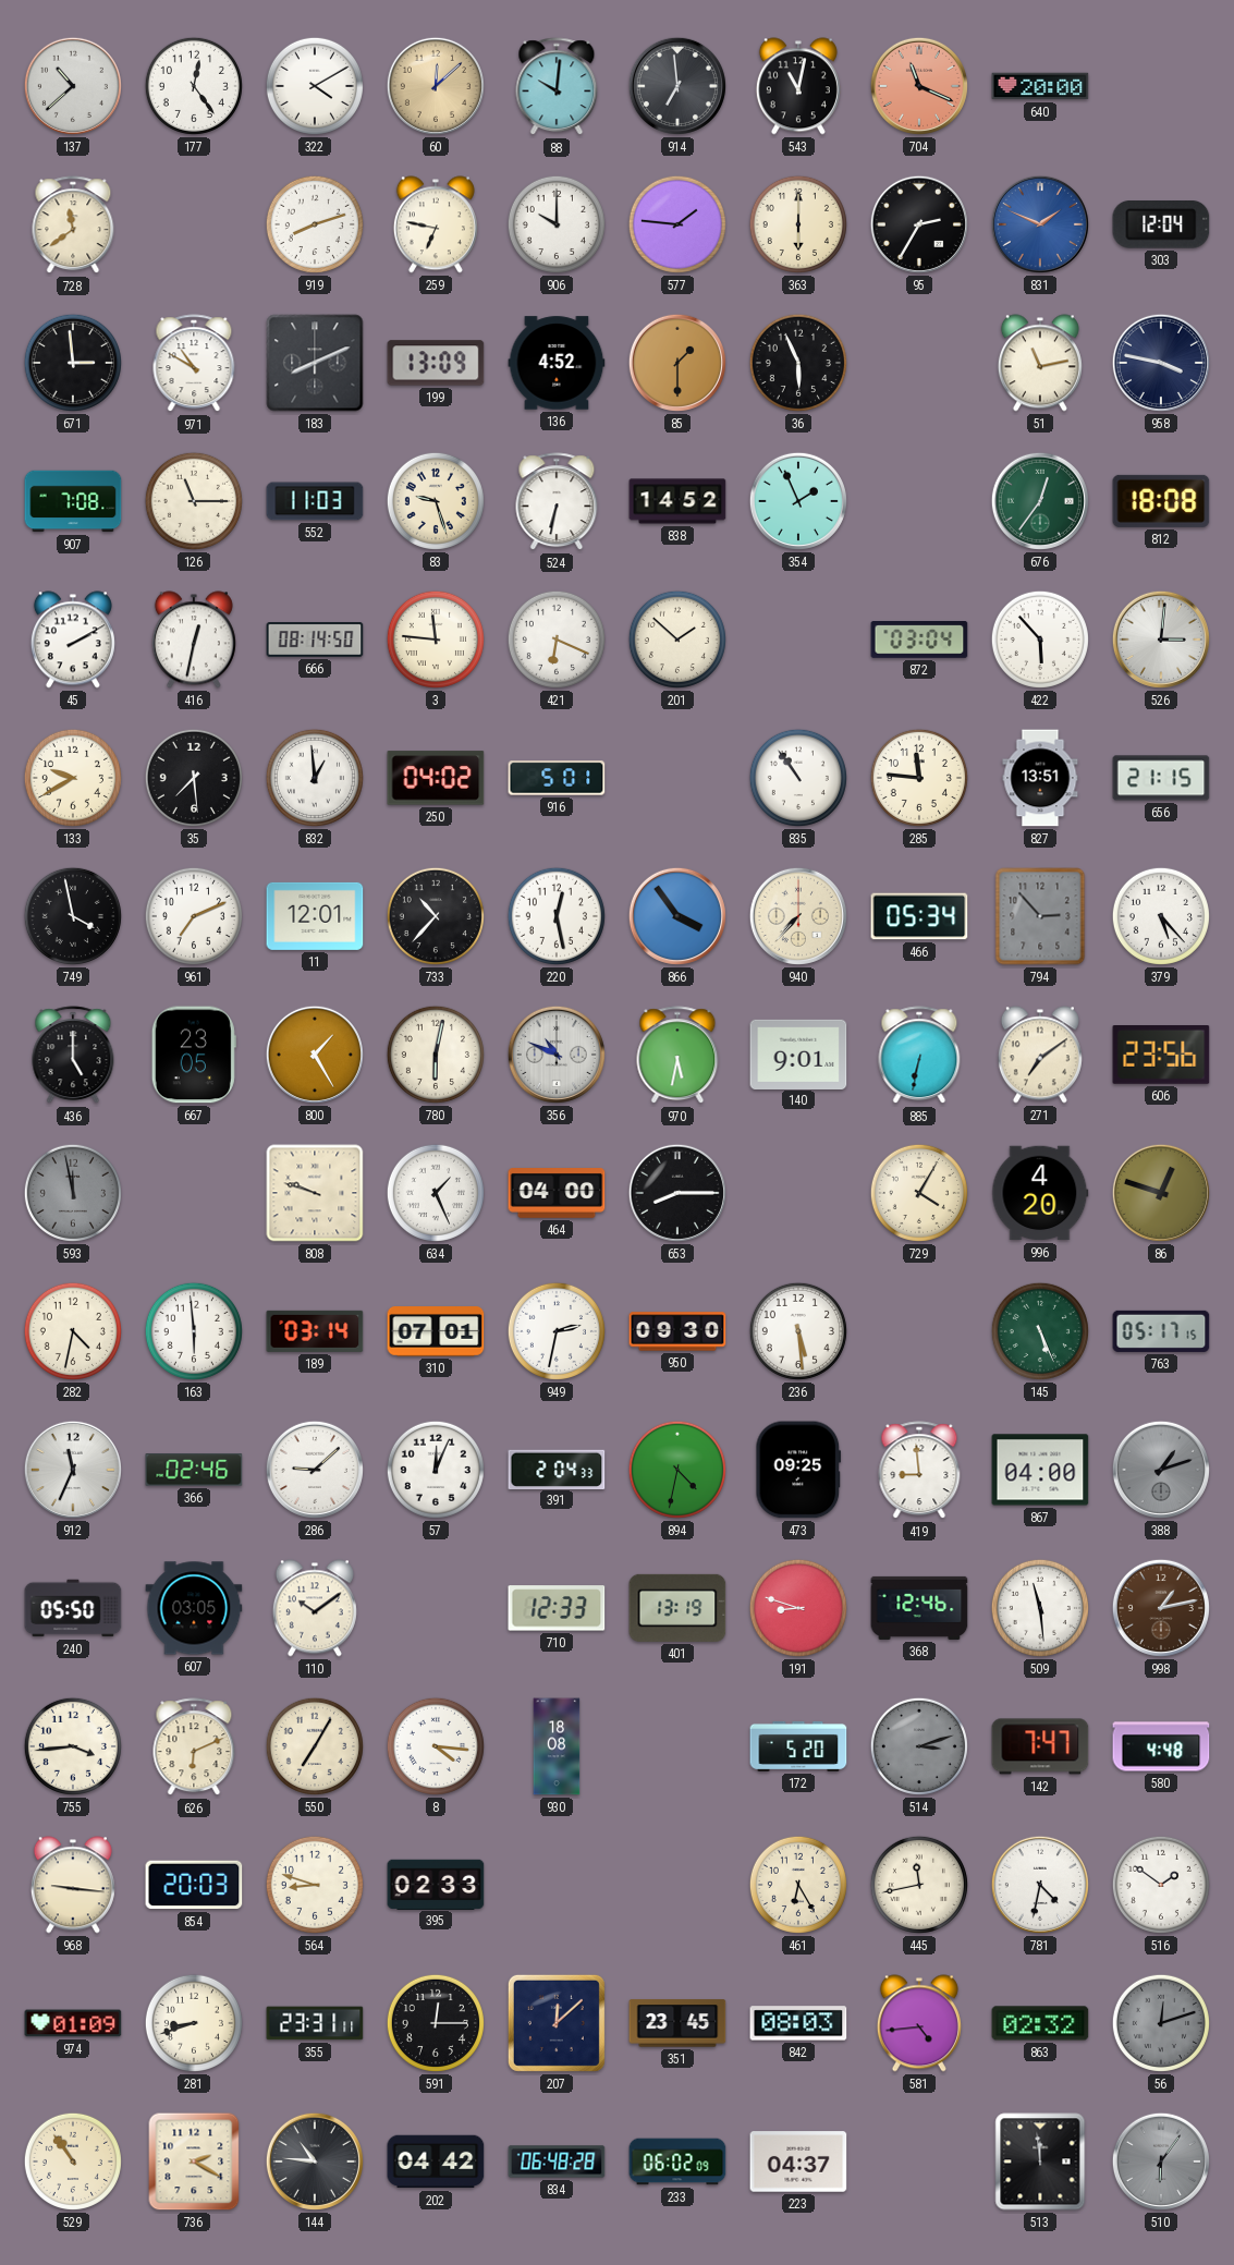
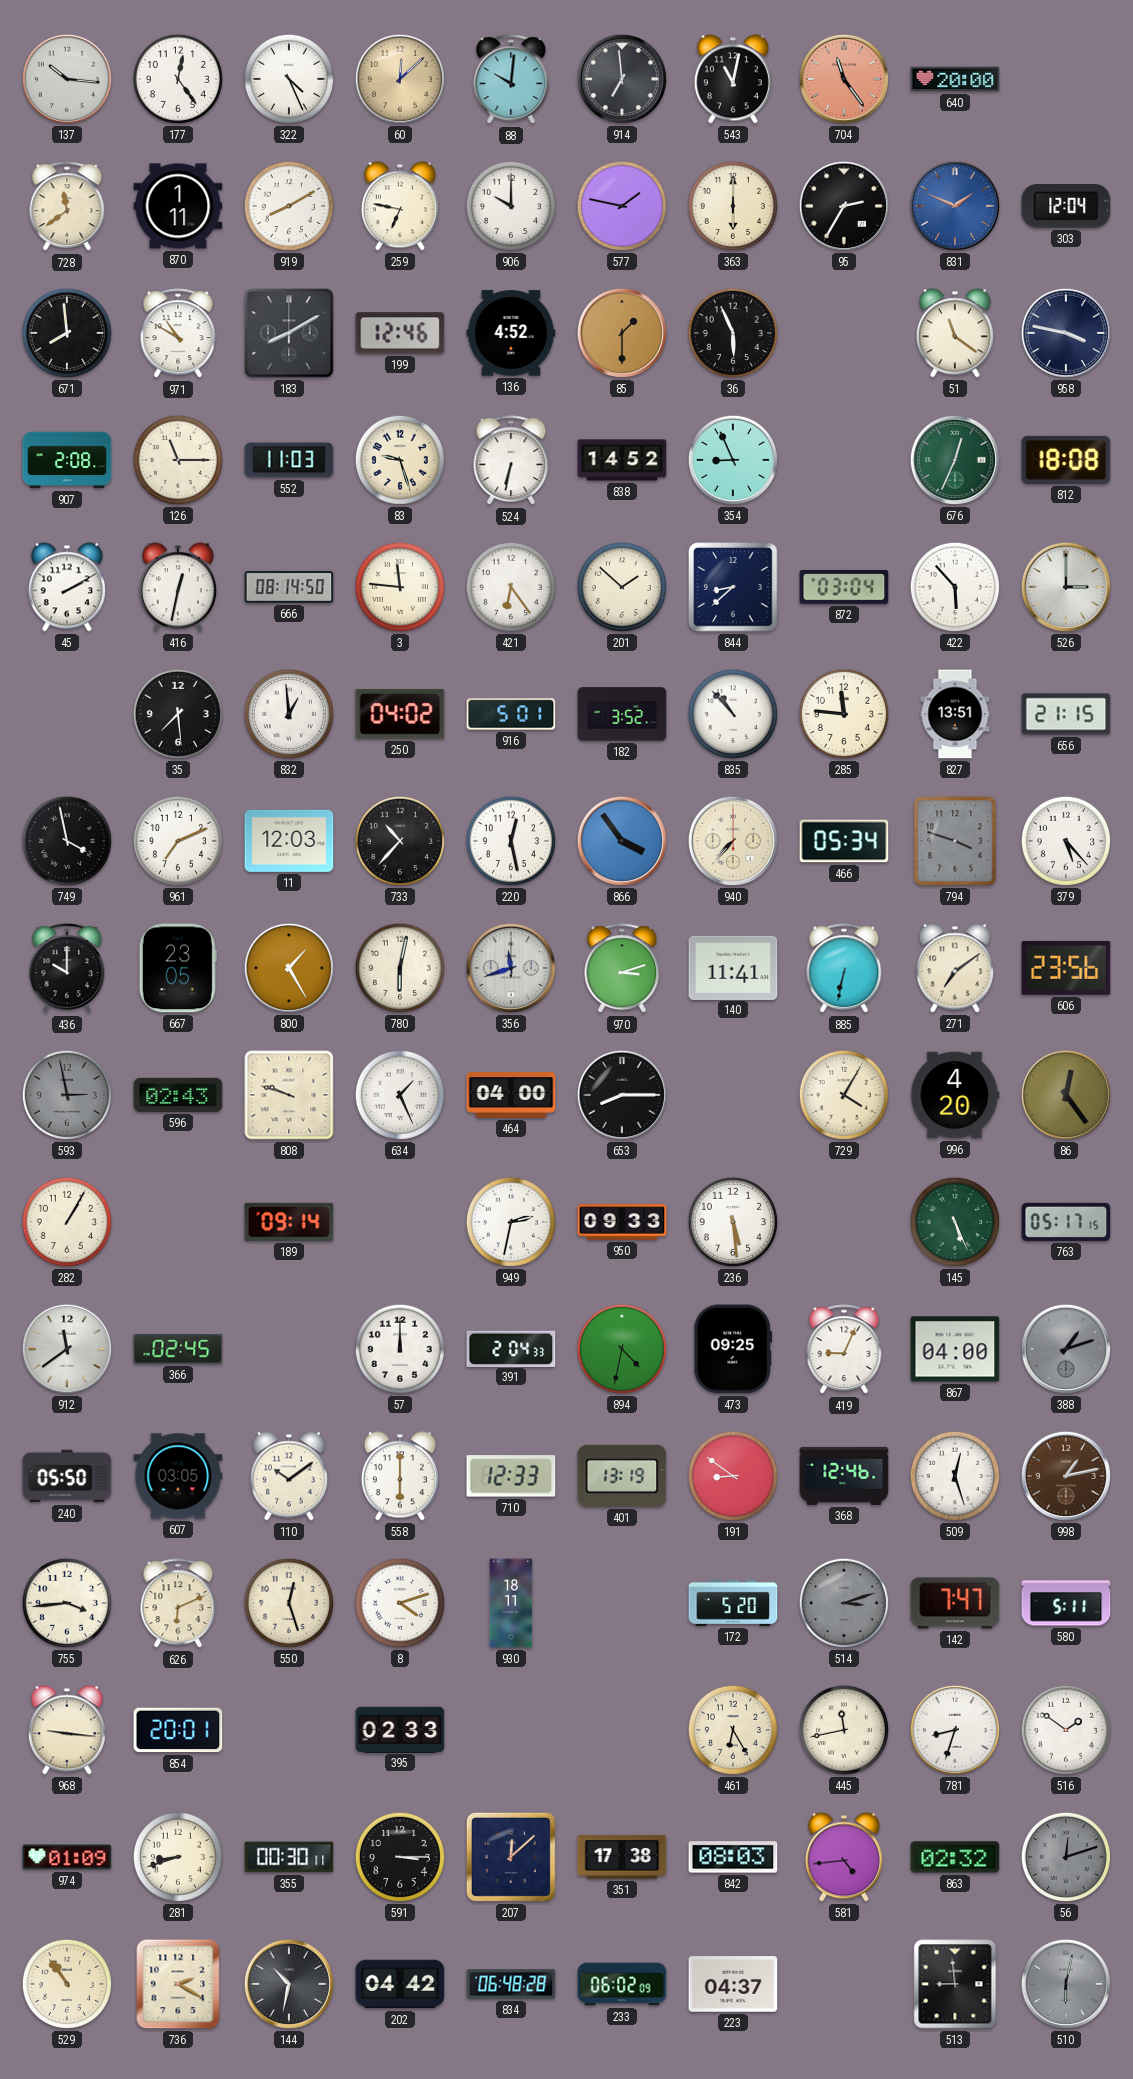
137: 10:38 -> 10:16 (67, 79)
322: 4:10 -> 4:26 (289, 79)
704: 11:19 -> 11:24 (844, 79)
870: none -> 1:11 (178, 206)
919: 8:12 -> 8:10 (289, 206)
577: 1:46 -> 1:47 (622, 206)
671: 2:59 -> 7:59 (67, 333)
183: 8:11 -> 8:10 (289, 333)
199: 13:09 -> 12:46 (400, 333)
51: 11:13 -> 11:21 (955, 333)
907: 7:08 -> 2:08 (67, 460)
354: 1:56 -> 8:56 (733, 460)
676: 12:36 -> 12:34 (955, 460)
421: 6:19 -> 6:24 (511, 587)
844: none -> 8:38 (733, 587)
526: 3:01 -> 3:00 (1066, 587)
133: 9:40 -> none (73, 778)
182: none -> 3:52 (622, 714)
835: 10:54 -> 10:53 (733, 714)
11: 12:01 -> 12:03 (289, 841)
794: 2:53 -> 3:48 (955, 841)
436: 5:00 -> 10:00 (67, 969)
356: 10:49 -> 11:42 (511, 968)
970: 5:32 -> 3:12 (622, 969)
140: 9:01 -> 11:41 (733, 967)
593: 11:58 -> 2:58 (67, 1095)
596: none -> 02:43 (178, 1095)
86: 12:48 -> 12:24 (1066, 1095)
282: 4:32 -> 1:05 (67, 1222)
163: 5:59 -> none (194, 1331)
189: 03:14 -> 09:14 (289, 1222)
310: 07:01 -> none (436, 1332)
950: 09:30 -> 09:33 (622, 1222)
912: 11:34 -> 11:39 (67, 1349)
366: 02:46 -> 02:45 (178, 1349)
286: 9:08 -> none (315, 1470)
57: 12:04 -> 12:00 (400, 1349)
419: 8:59 -> 9:04 (844, 1350)
558: none -> 6:00 (400, 1476)
191: 8:48 -> 8:51 (733, 1476)
509: 11:29 -> 12:27 (955, 1476)
550: 7:05 -> 12:27 (289, 1603)
8: 4:16 -> 4:12 (400, 1603)
930: 18:08 -> 18:11 (511, 1603)
580: 4:48 -> 5:11 (1066, 1603)
854: 20:03 -> 20:01 (178, 1730)
564: 8:48 -> none (315, 1885)
781: 4:32 -> 8:33 (955, 1730)
355: 23:31 -> 00:30 (289, 1857)
591: 12:15 -> 3:15 (400, 1857)
351: 23:45 -> 17:38 (622, 1857)
144: 10:46 -> 10:32 (289, 1984)
513: 11:59 -> 8:59 (955, 1984)
510: 6:06 -> 6:02 (1066, 1984)
